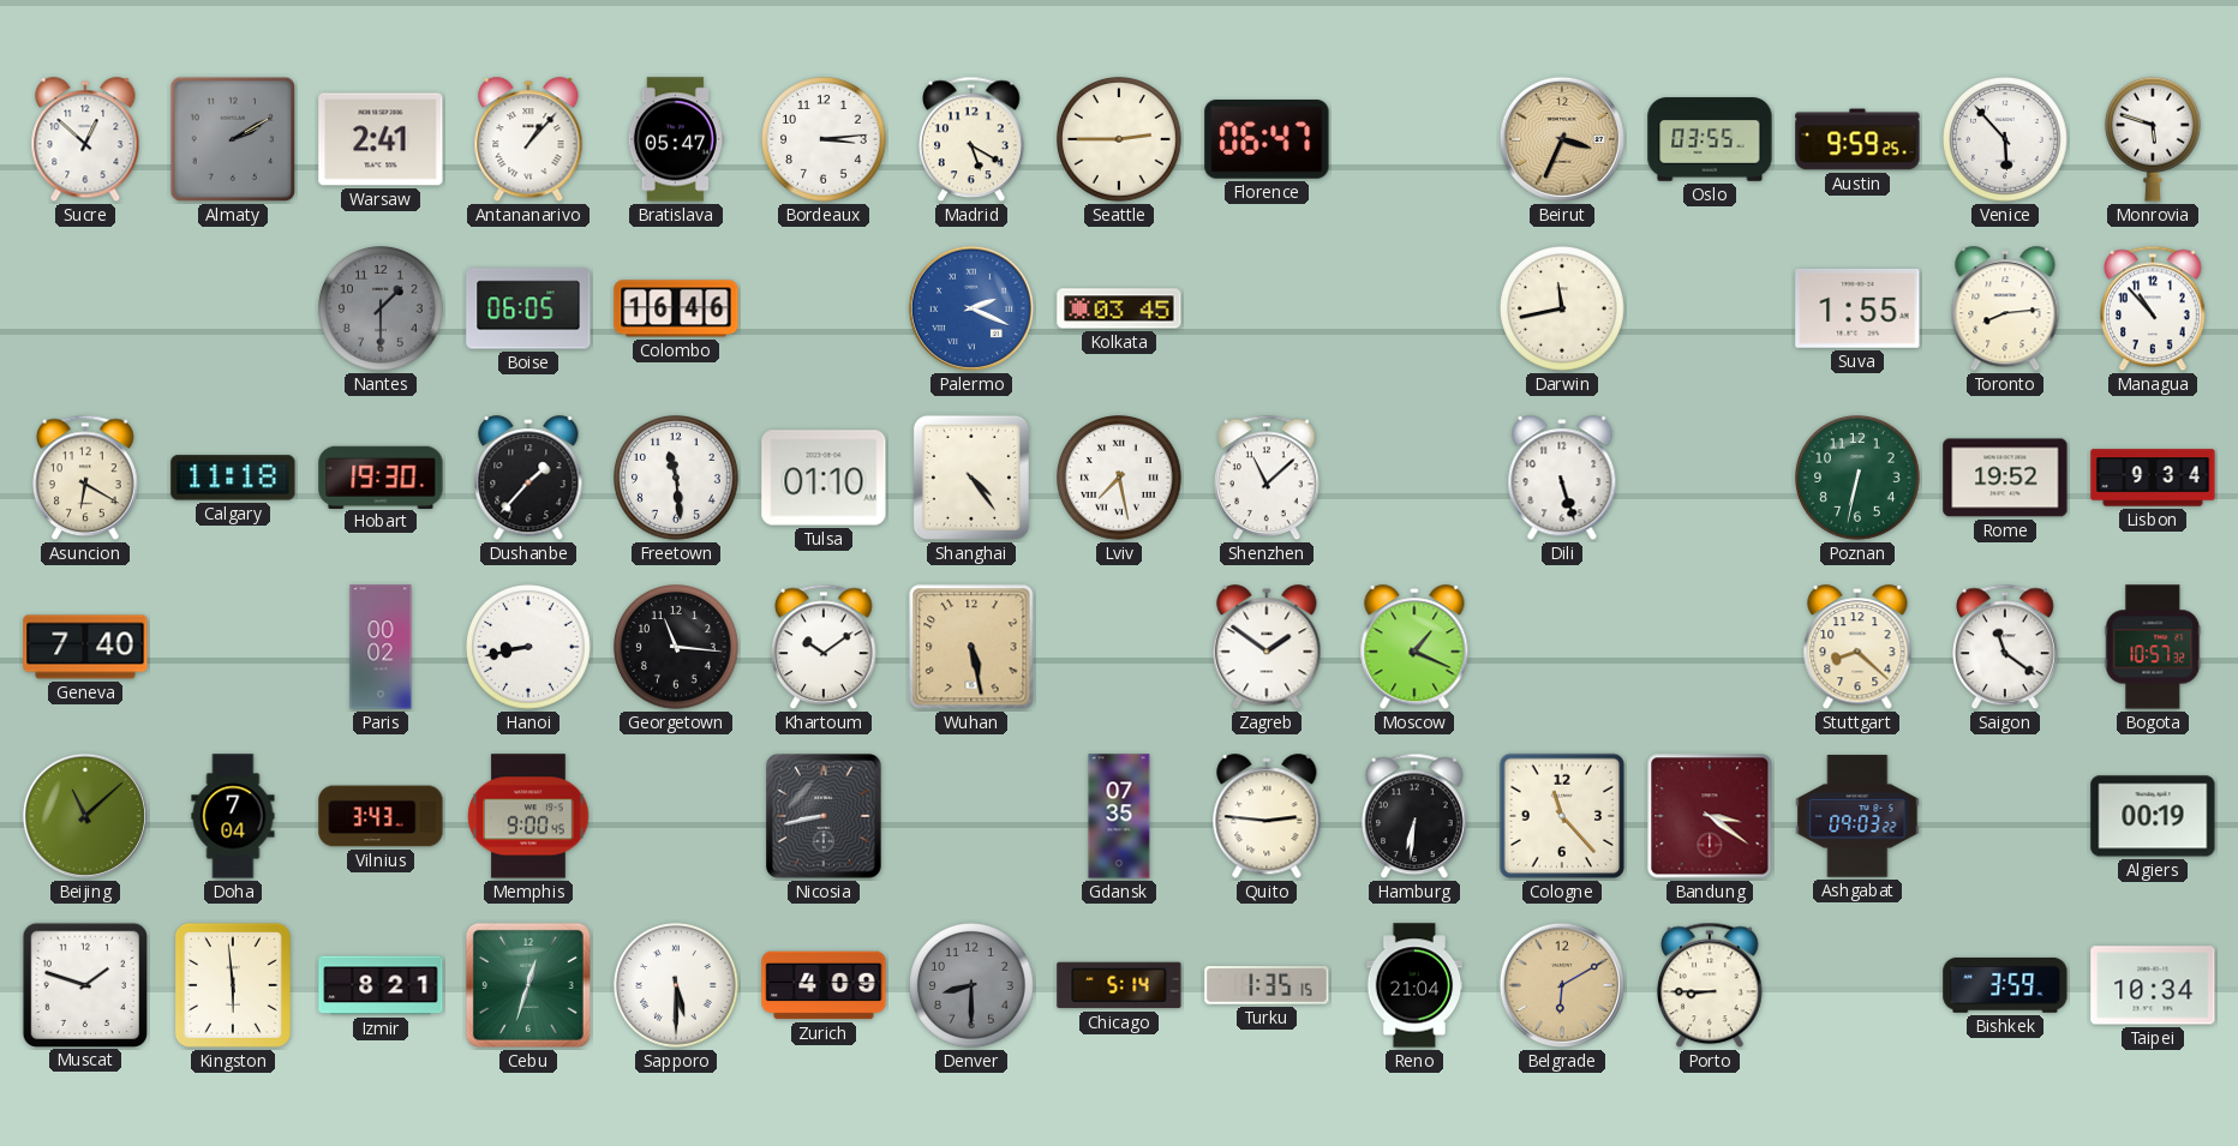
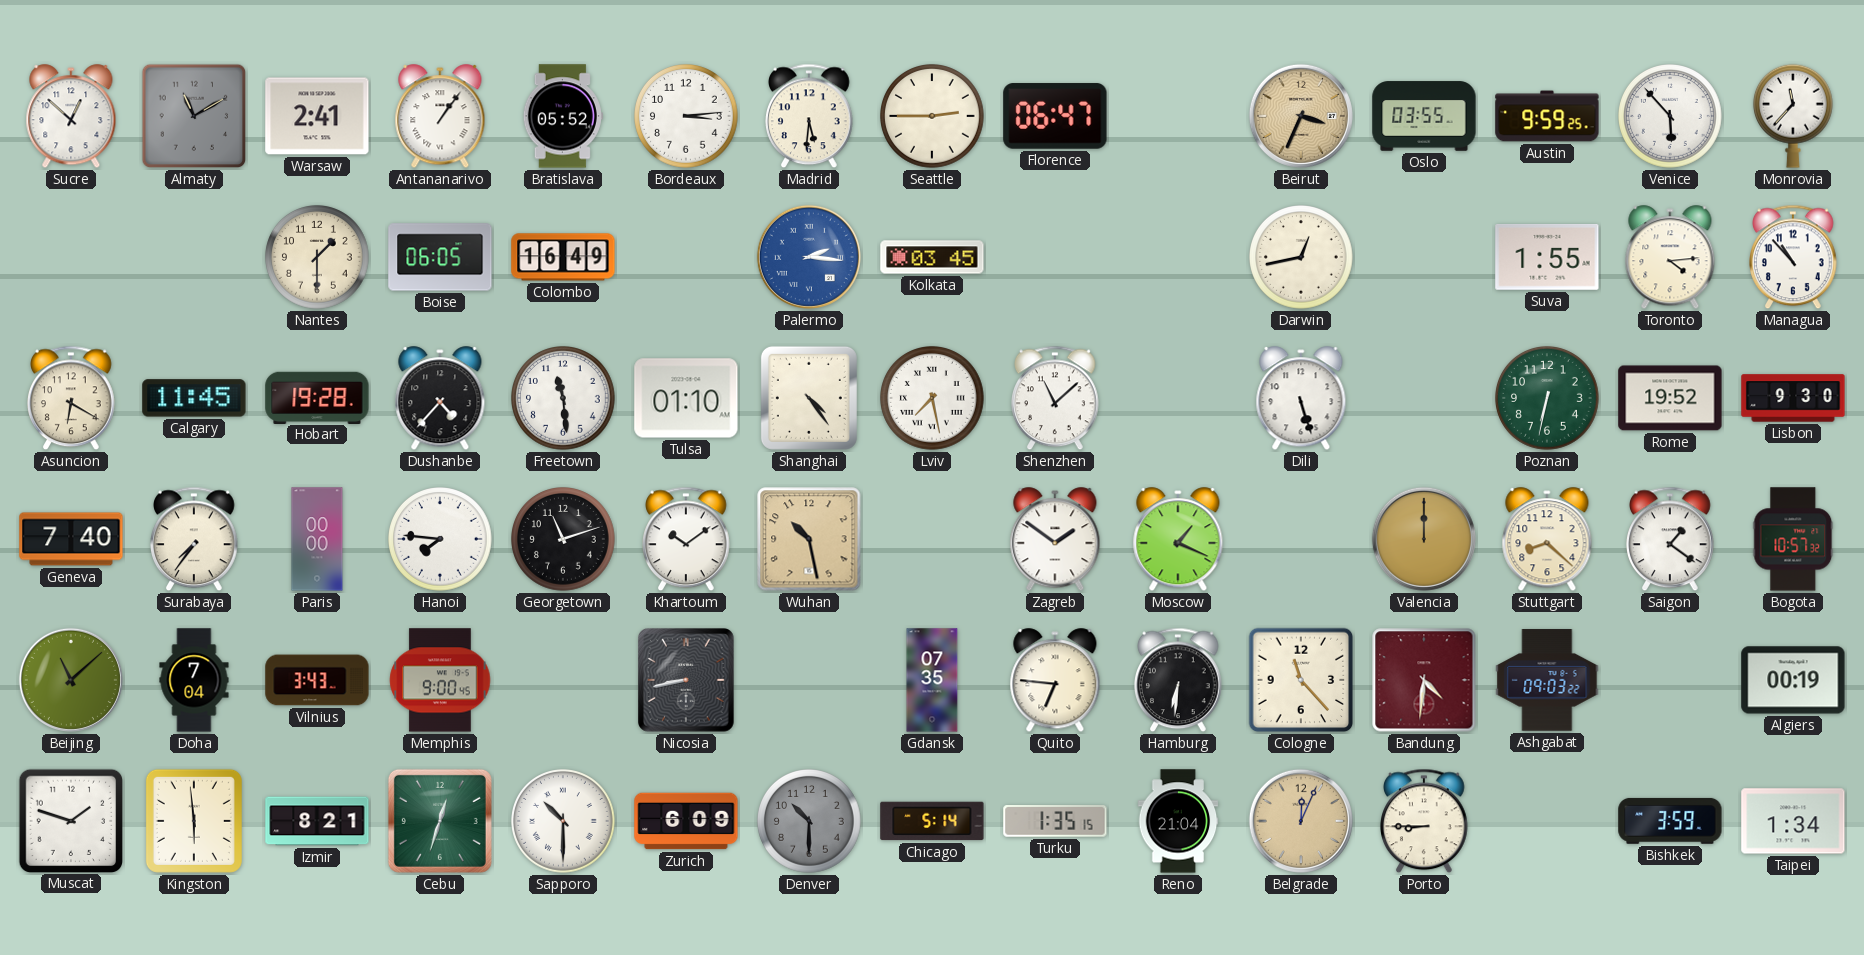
Almaty: 2:10 -> 11:10 (194, 116)
Antananarivo: 1:07 -> 1:06 (440, 117)
Bratislava: 05:47 -> 05:52 (563, 116)
Madrid: 5:20 -> 5:31 (810, 116)
Monrovia: 5:48 -> 11:37 (1793, 116)
Nantes dial: grey -> cream (318, 258)
Colombo: 16:46 -> 16:49 (563, 257)
Palermo: 2:19 -> 2:16 (809, 257)
Darwin: 11:43 -> 12:43 (1302, 258)
Toronto: 8:14 -> 4:14 (1670, 258)
Calgary: 11:18 -> 11:45 (194, 398)
Hobart: 19:30 -> 19:28 (317, 397)
Dushanbe: 1:37 -> 4:37 (440, 399)
Lisbon: 9:34 -> 9:30 (1793, 398)
Surabaya: none -> 7:36 (195, 539)
Paris: 00:02 -> 00:00 (317, 539)
Hanoi: 8:43 -> 7:46 (441, 540)
Georgetown: 11:16 -> 11:12 (564, 540)
Wuhan: 5:28 -> 10:28 (809, 539)
Valencia: none -> 12:00 (1424, 539)
Saigon: 11:21 -> 1:21 (1671, 539)
Quito: 2:46 -> 6:46 (1055, 681)
Bandung: 3:21 -> 4:31 (1424, 680)
Sapporo: 5:30 -> 10:30 (564, 822)
Zurich: 4:09 -> 6:09 (686, 821)
Denver: 8:30 -> 10:30 (810, 822)
Belgrade: 6:10 -> 12:04 (1301, 821)
Taipei: 10:34 -> 1:34 (1793, 821)
